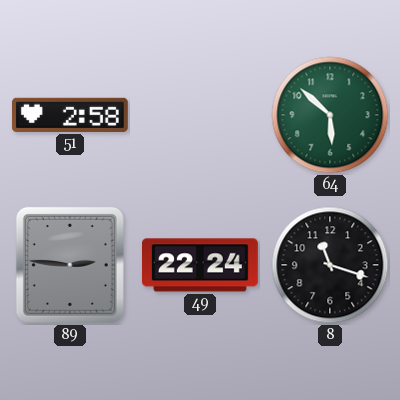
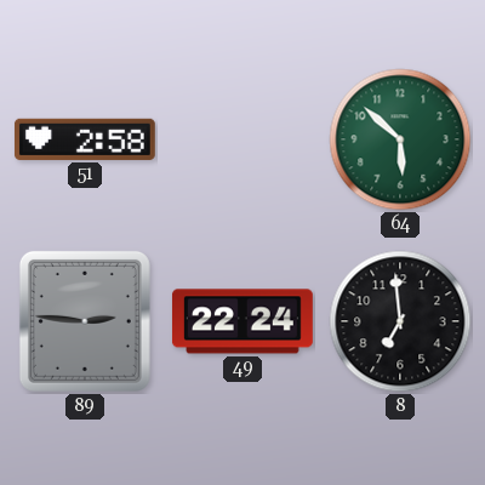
8: 11:18 -> 6:59 (400, 321)
